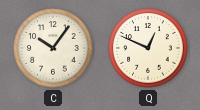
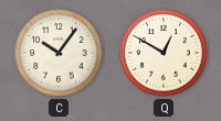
Q: 12:49 -> 12:50 (164, 53)
